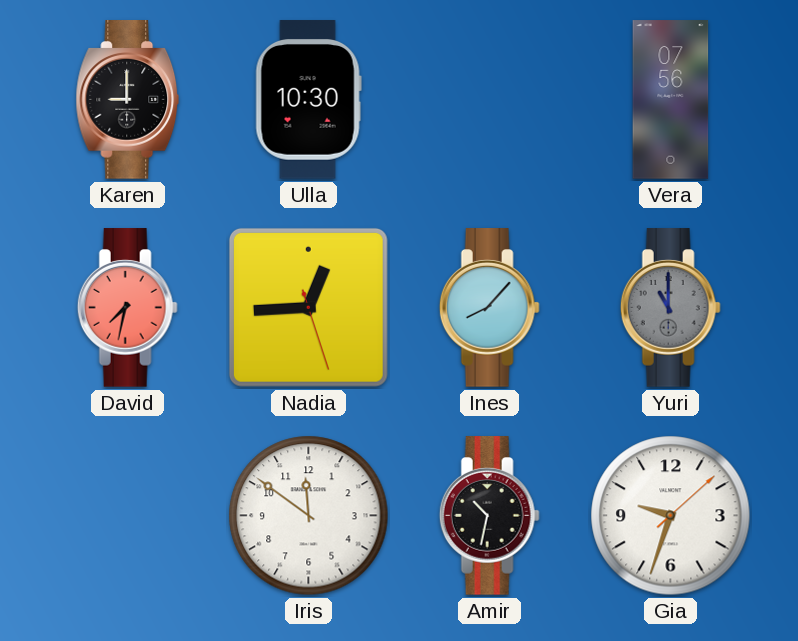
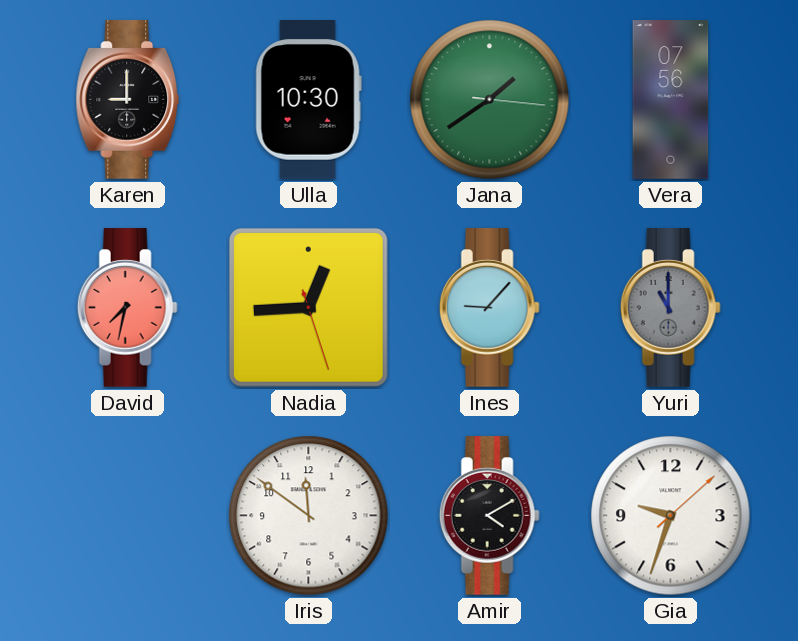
Jana: none -> 1:39 (490, 100)
Ines: 8:07 -> 9:07 (489, 308)
Amir: 10:32 -> 4:10 (489, 516)
